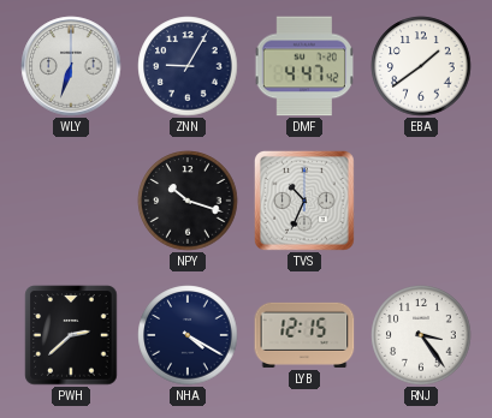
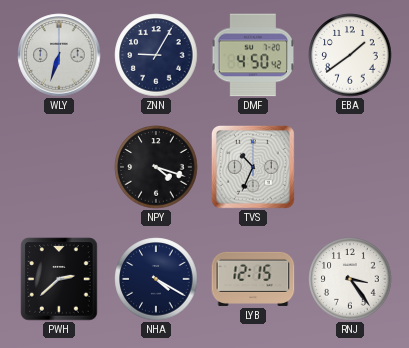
DMF: 4:47 -> 4:50 (253, 55)
NPY: 10:18 -> 4:18 (156, 167)
